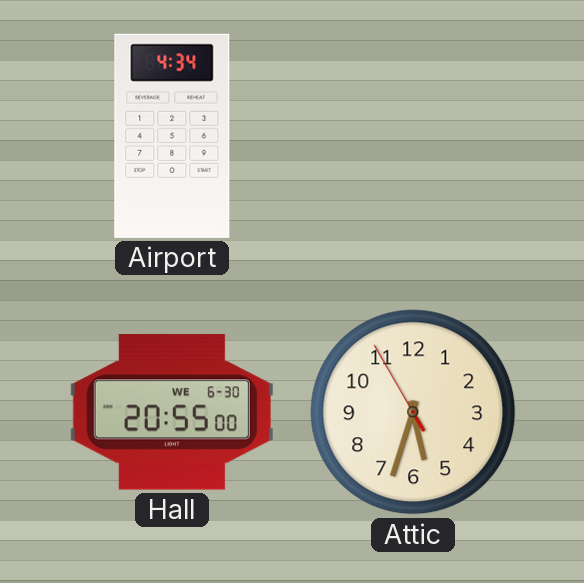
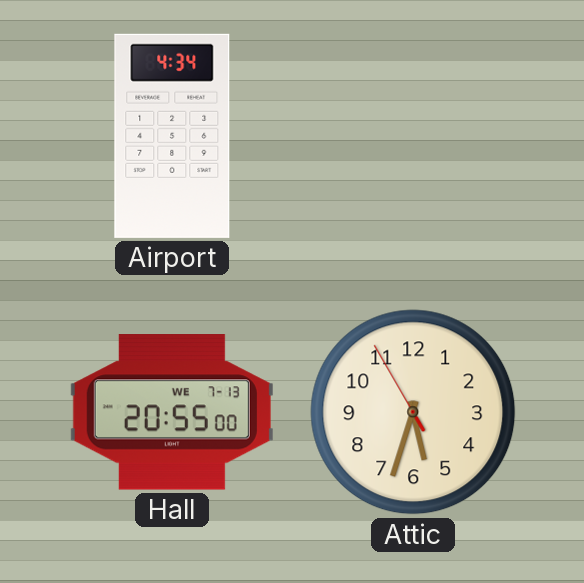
Hall date: WE 6-30 -> WE 7-13 (172, 412)
